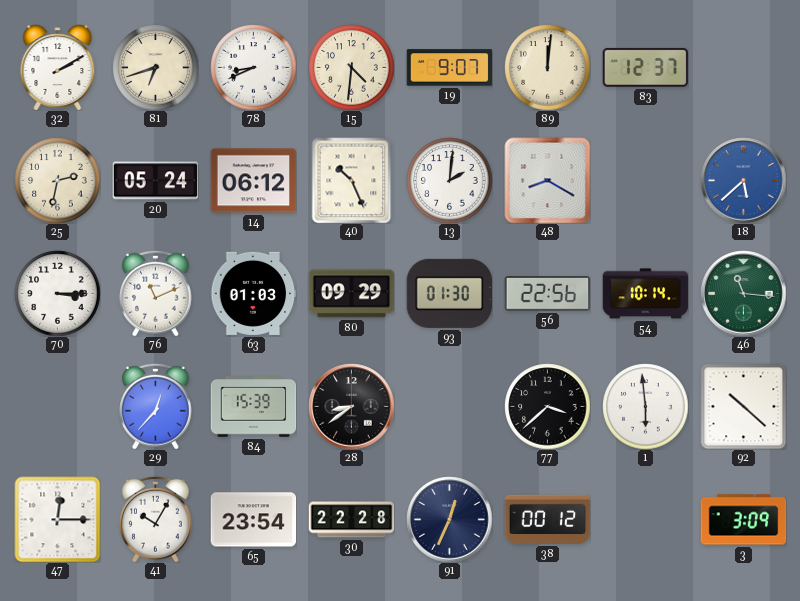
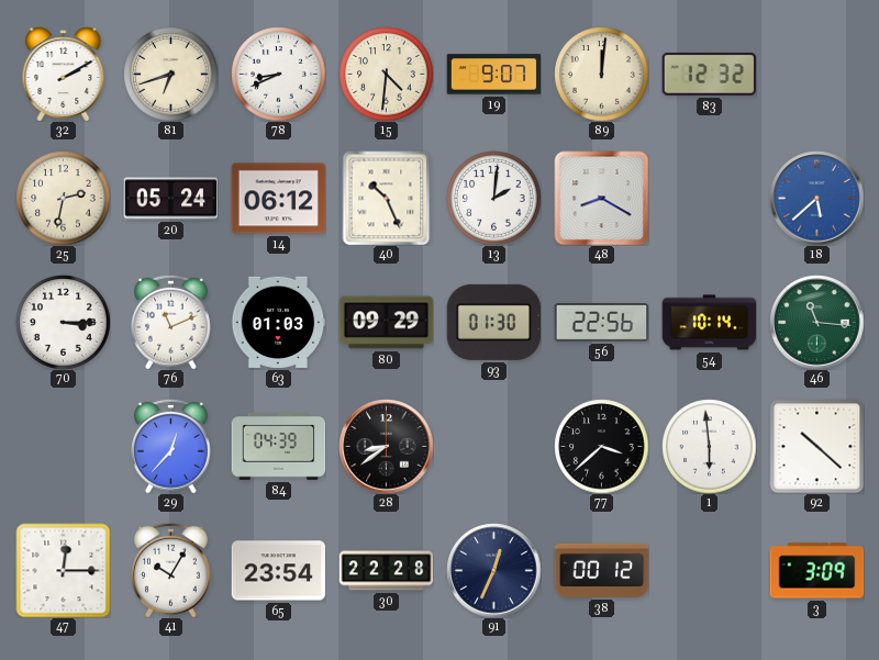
83: 12:37 -> 12:32 (709, 74)
84: 15:39 -> 04:39 (278, 447)
